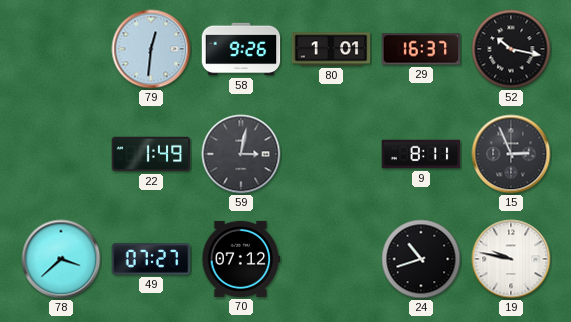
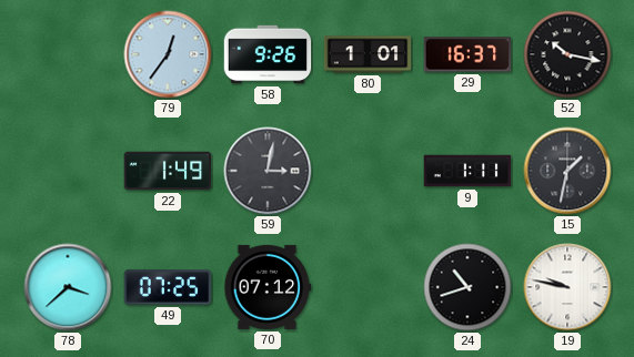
79: 12:31 -> 12:36 (168, 54)
9: 8:11 -> 1:11 (467, 171)
15: 2:56 -> 1:32 (567, 171)
49: 07:27 -> 07:25 (168, 287)
